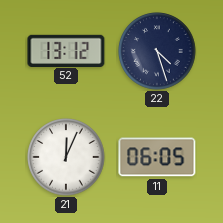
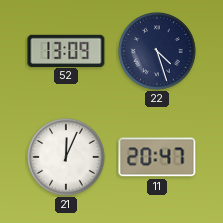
52: 13:12 -> 13:09 (66, 50)
11: 06:05 -> 20:47 (157, 157)
